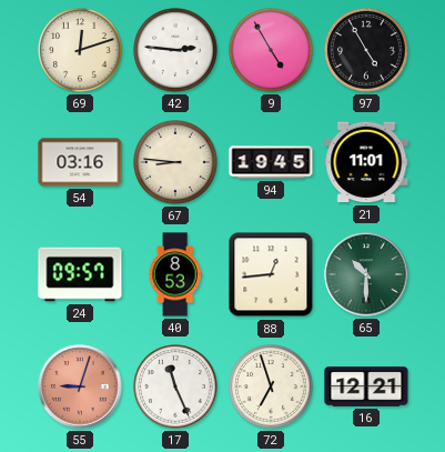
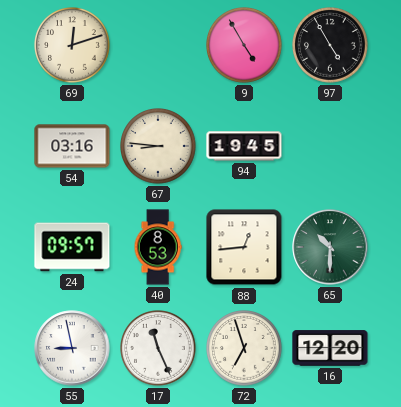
42: 2:46 -> none (176, 51)
21: 11:01 -> none (366, 162)
55: 9:03 -> 8:58 (72, 348)
55 dial: salmon -> white (72, 348)
16: 12:21 -> 12:20 (330, 348)
